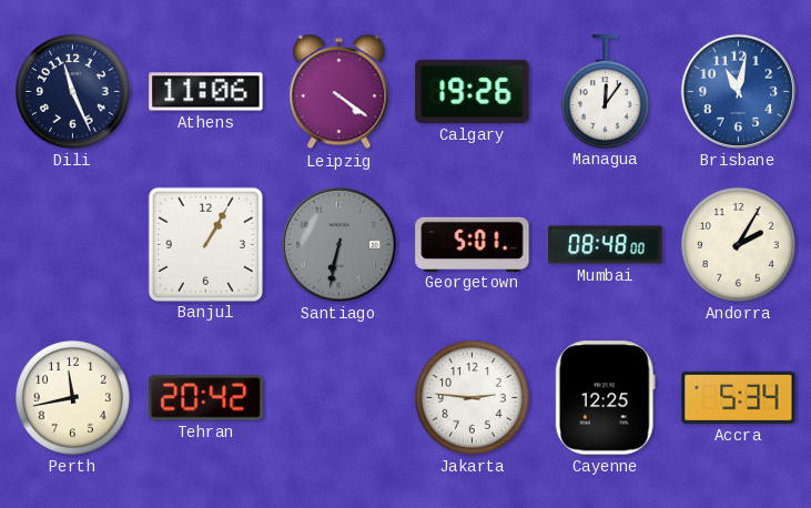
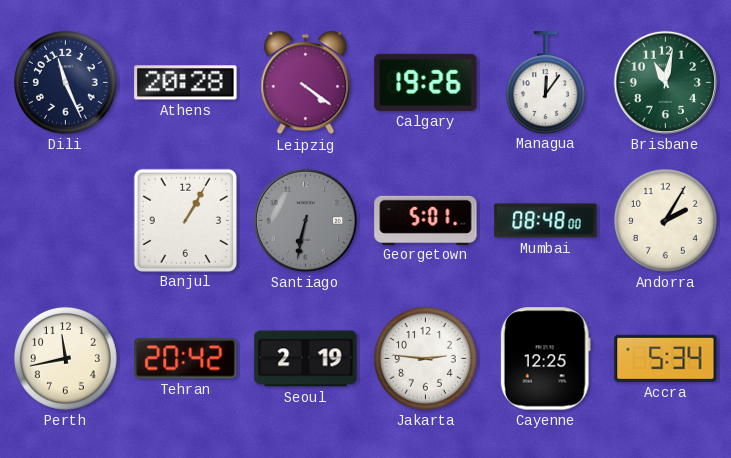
Athens: 11:06 -> 20:28 (186, 83)
Brisbane dial: blue -> green (665, 82)
Seoul: none -> 2:19 (306, 359)
